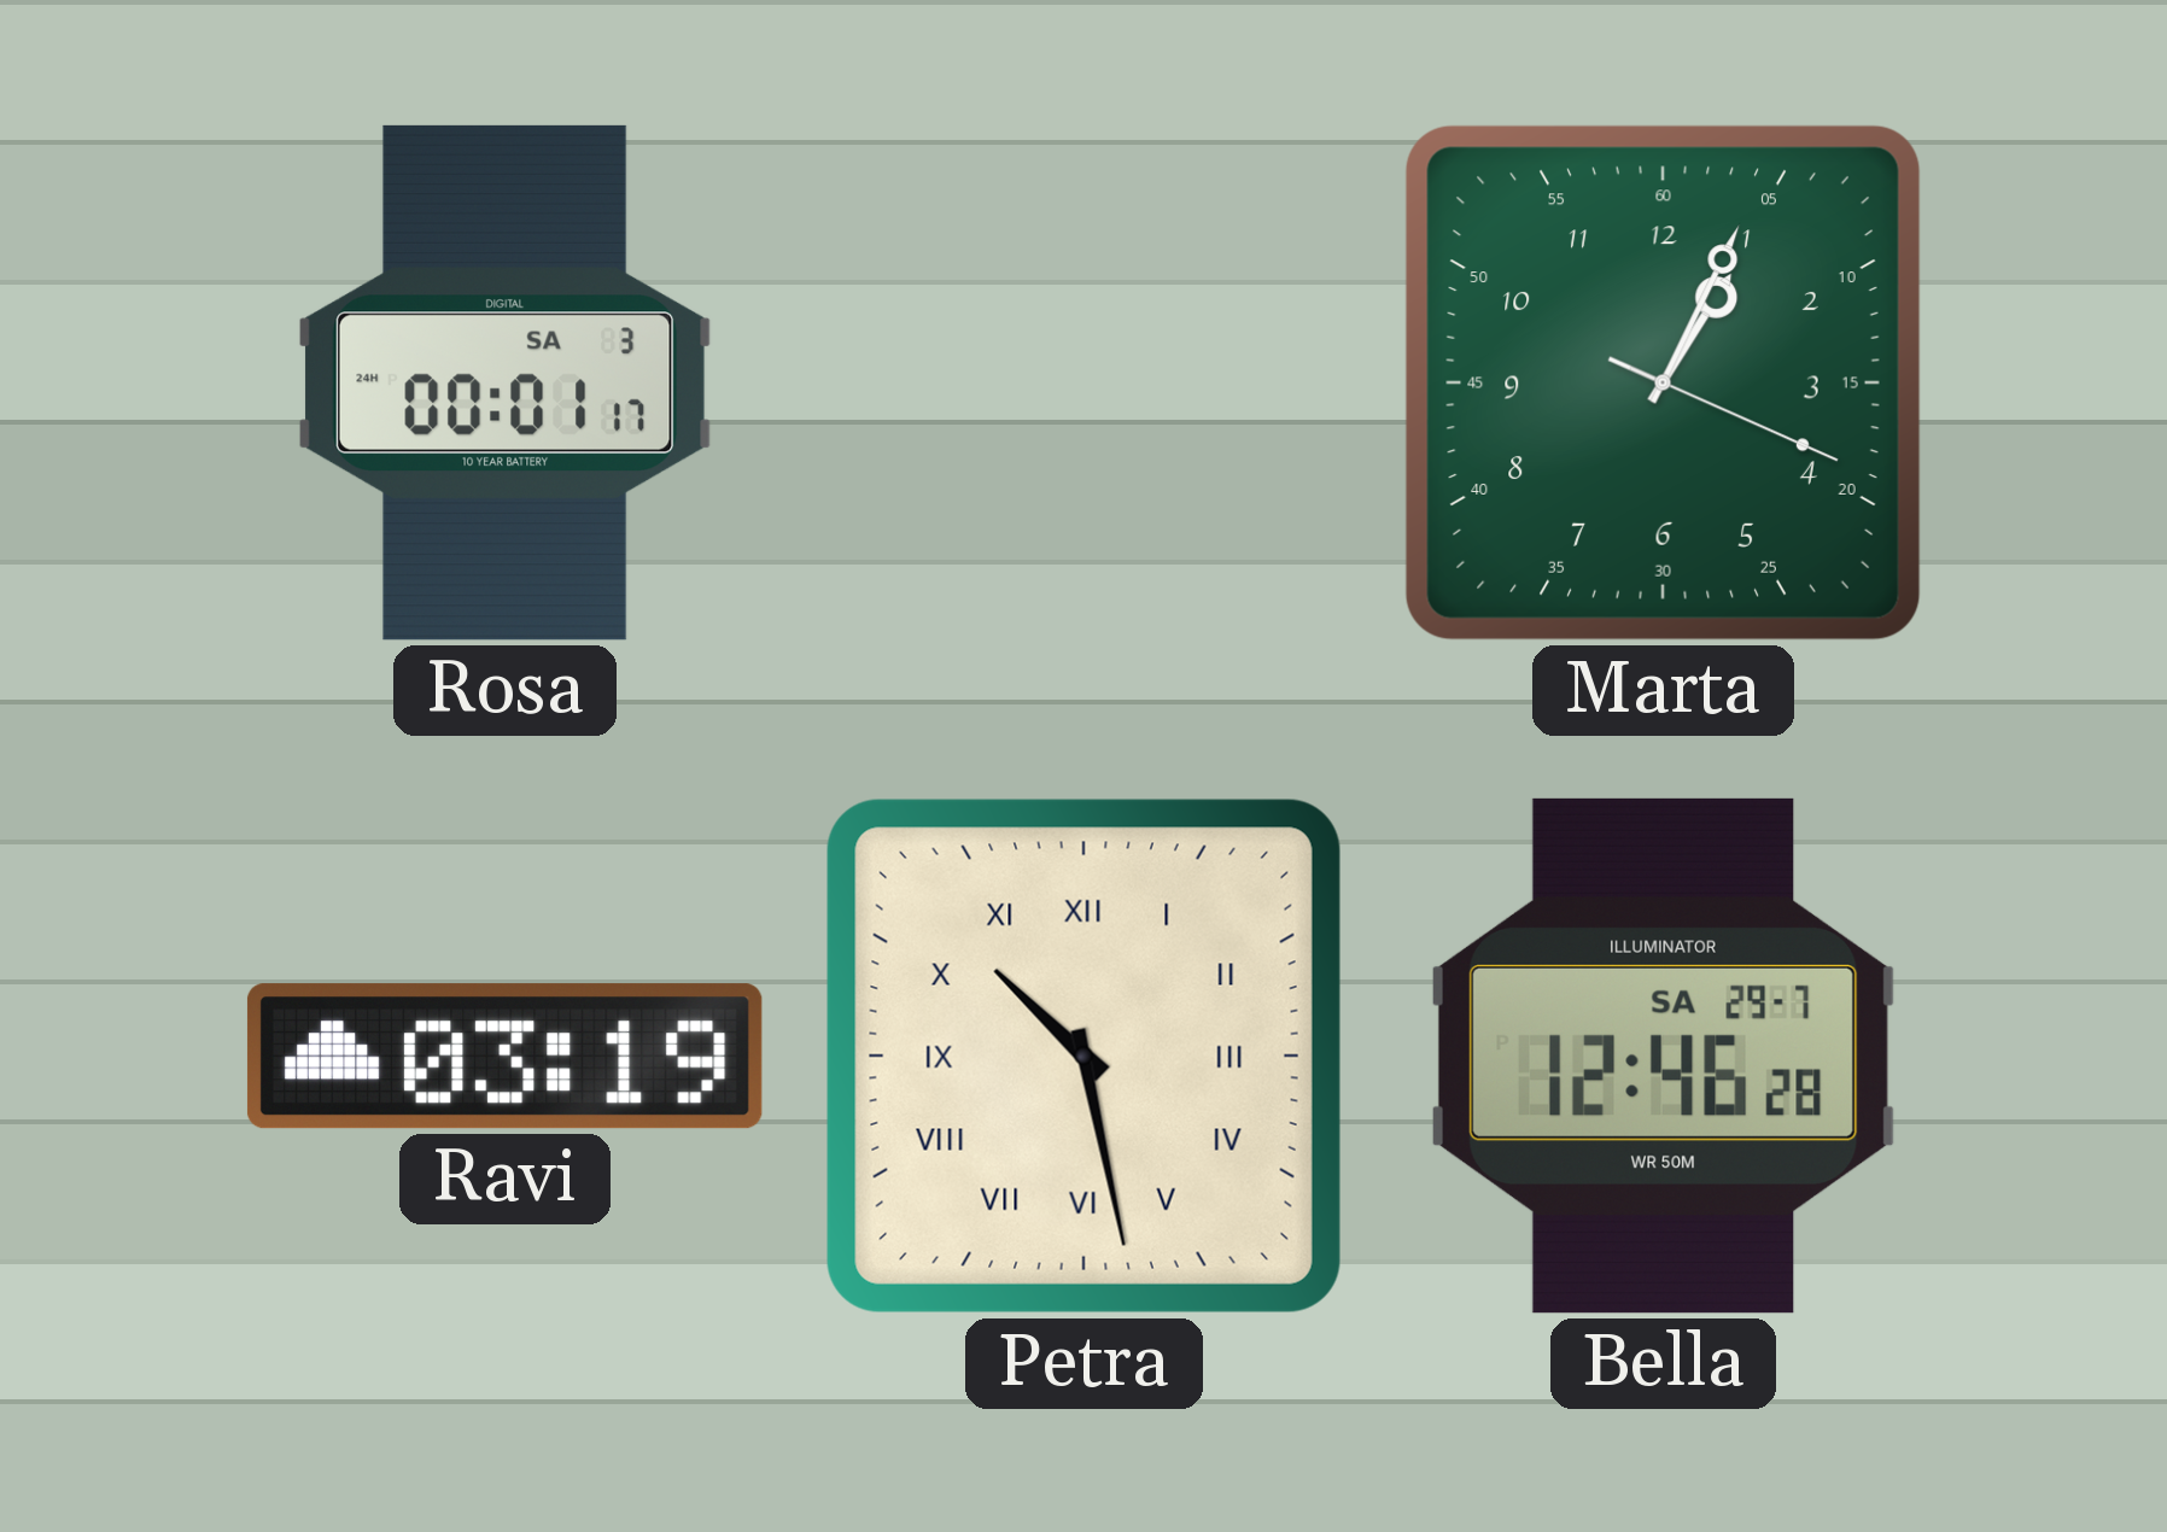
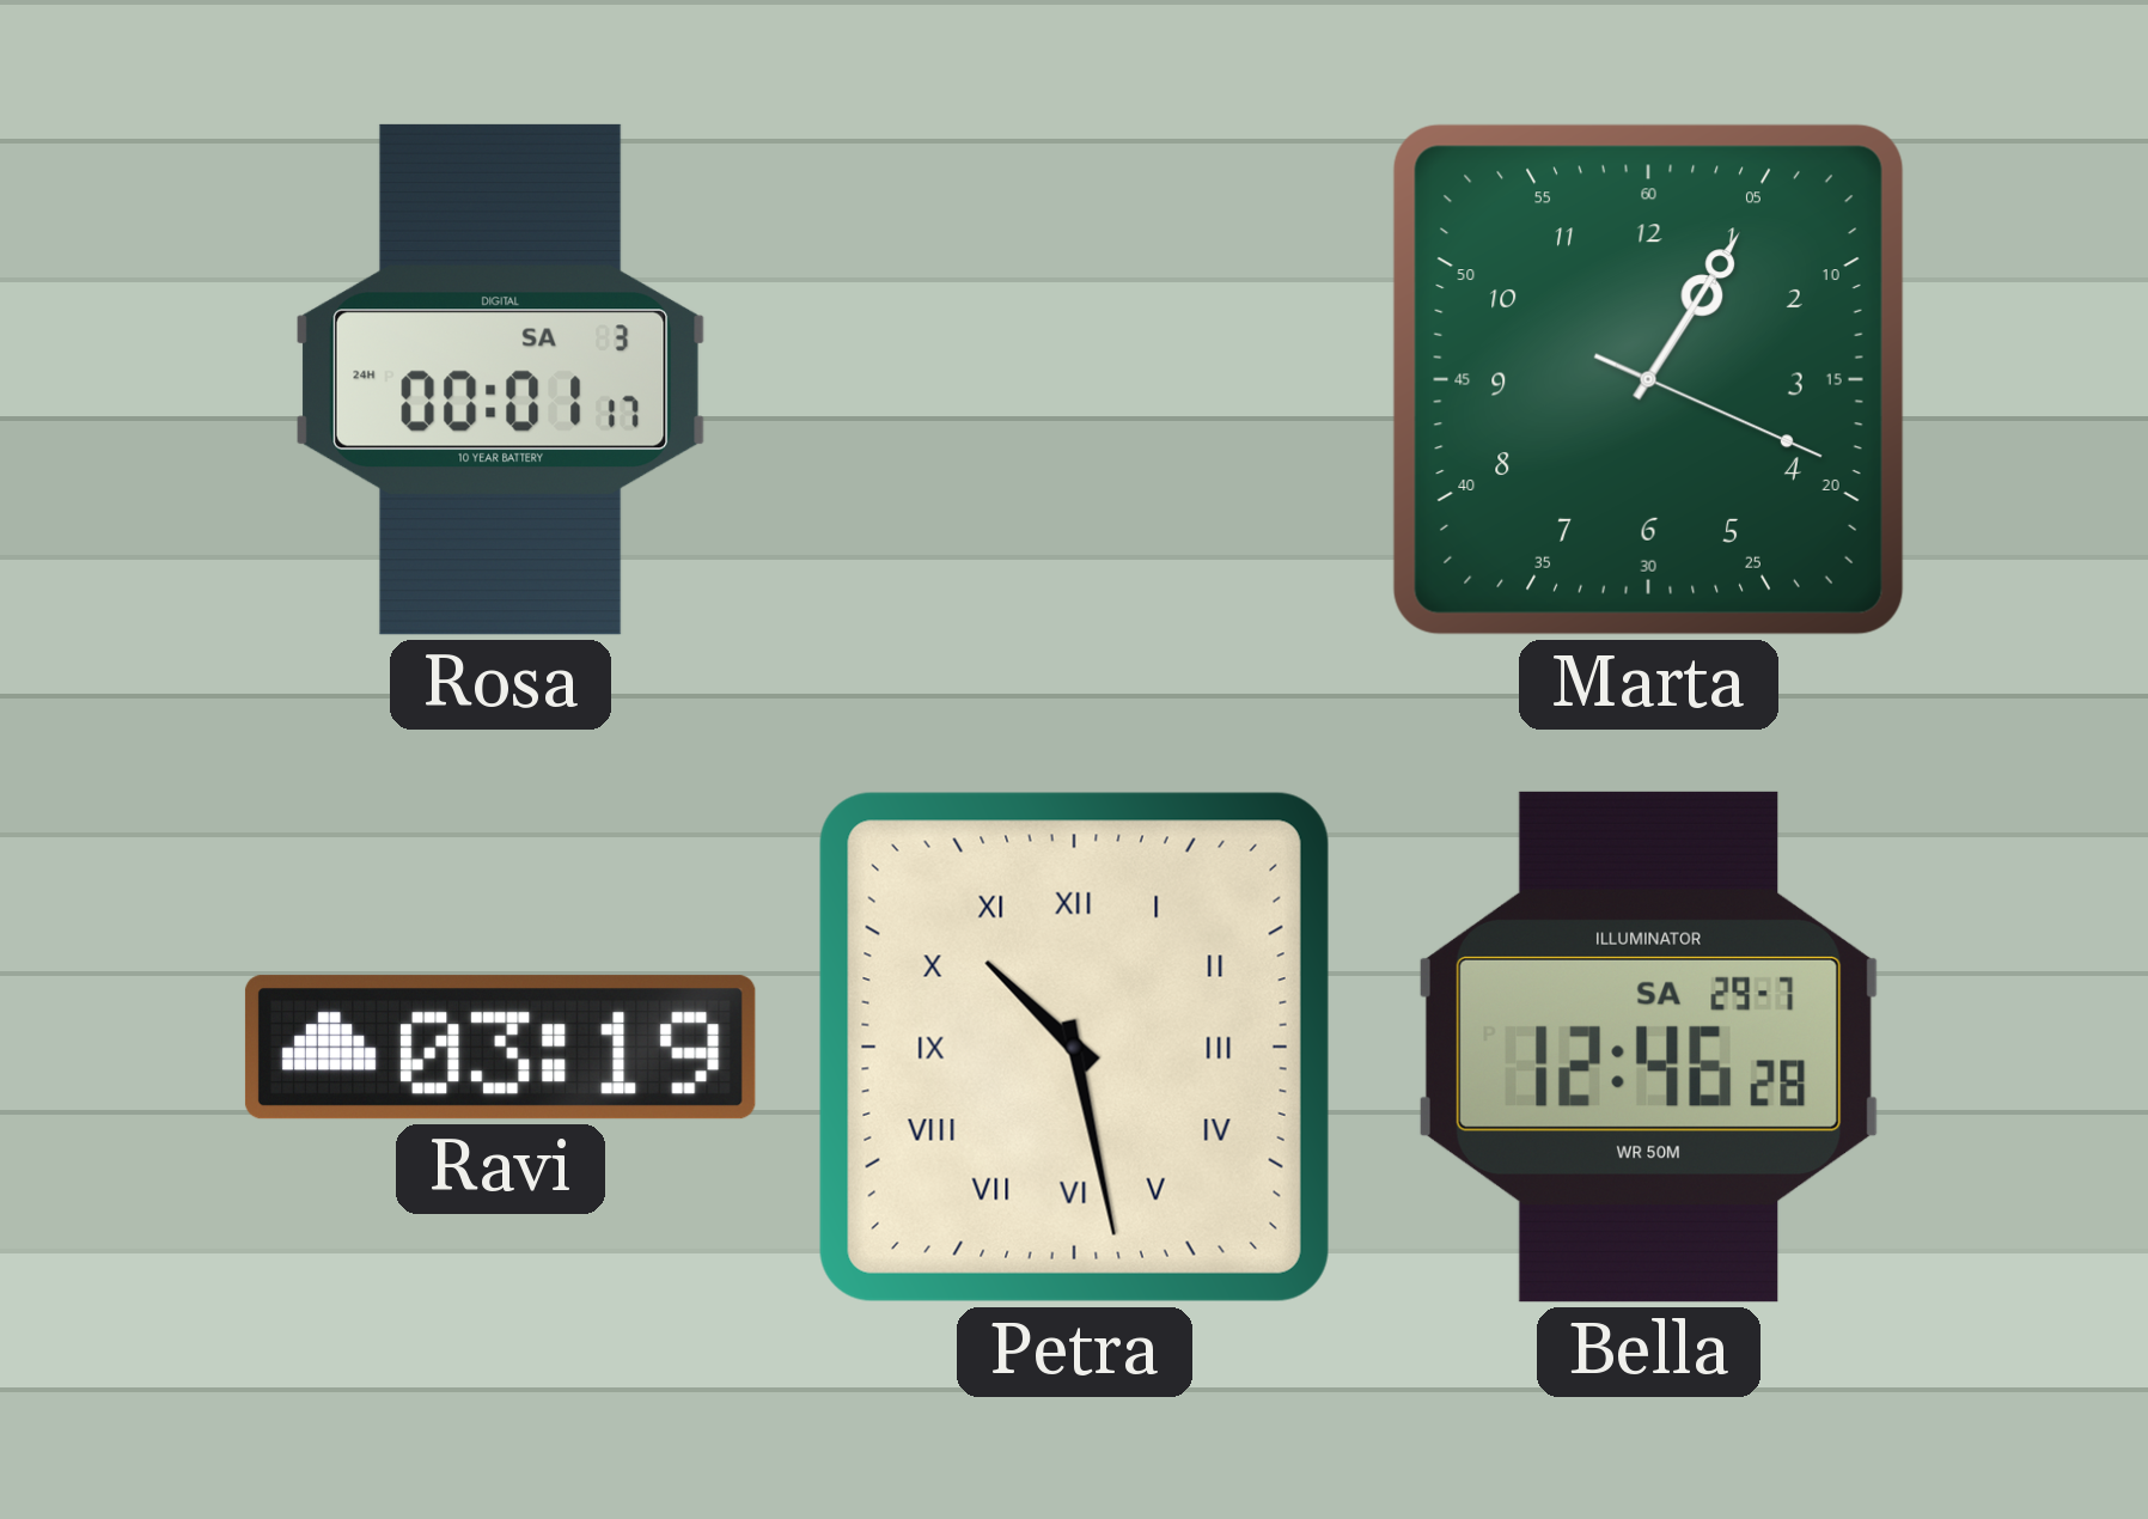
Marta: 1:04 -> 1:05 (1648, 379)
